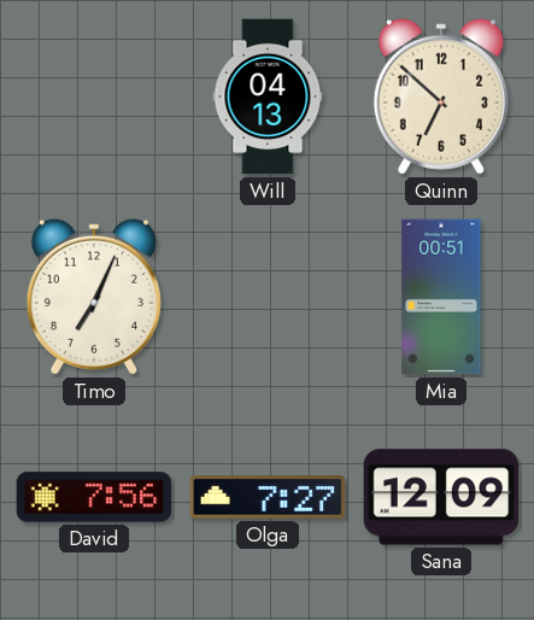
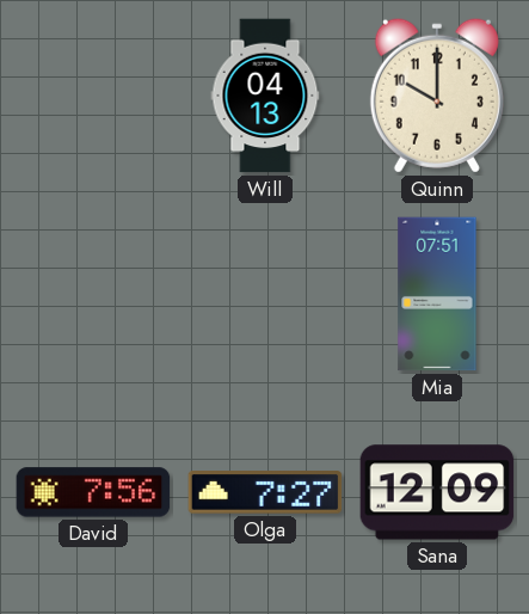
Quinn: 6:52 -> 10:00 (437, 96)
Timo: 7:04 -> none (94, 297)
Mia: 00:51 -> 07:51 (437, 294)
